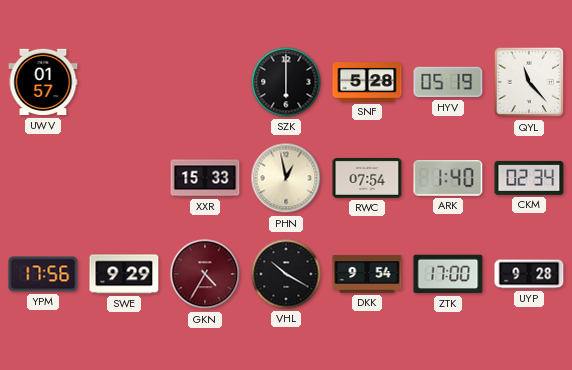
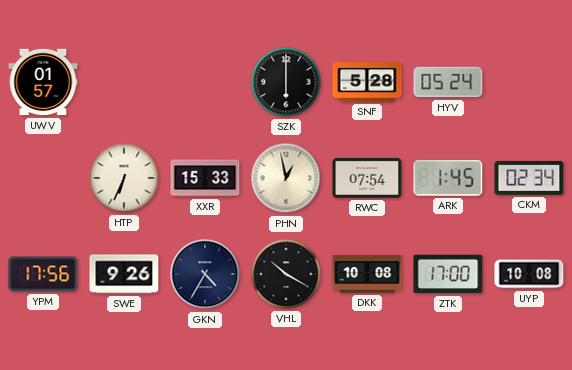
HYV: 05:19 -> 05:24 (448, 82)
QYL: 11:23 -> none (529, 82)
HTP: none -> 6:34 (124, 178)
ARK: 1:40 -> 1:45 (448, 179)
SWE: 9:29 -> 9:26 (124, 274)
GKN dial: burgundy -> navy (205, 274)
DKK: 9:54 -> 10:08 (367, 274)
UYP: 9:28 -> 10:08 (529, 274)
